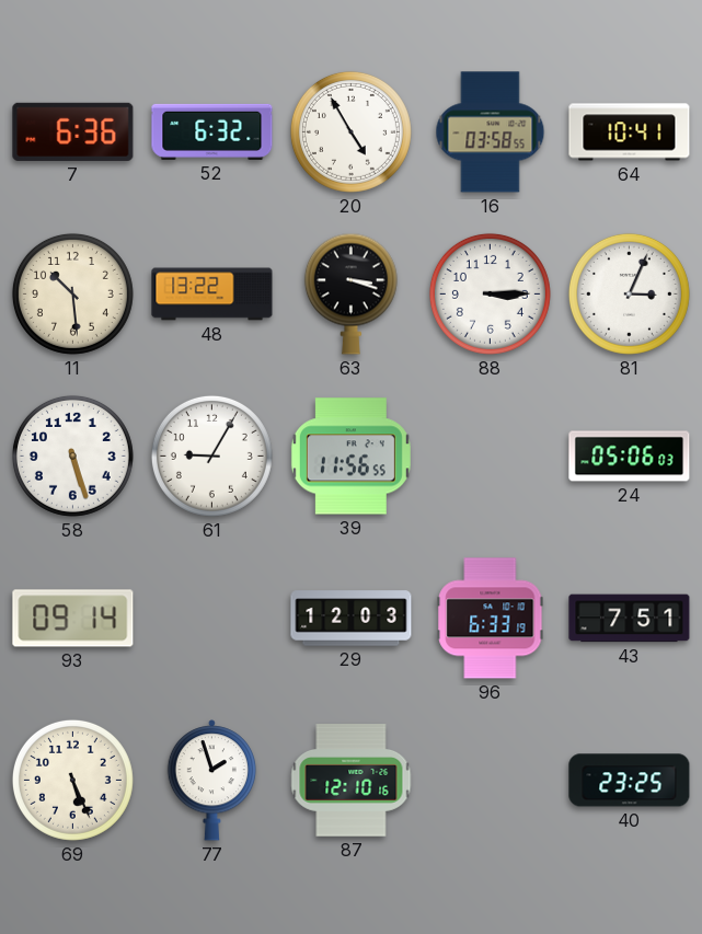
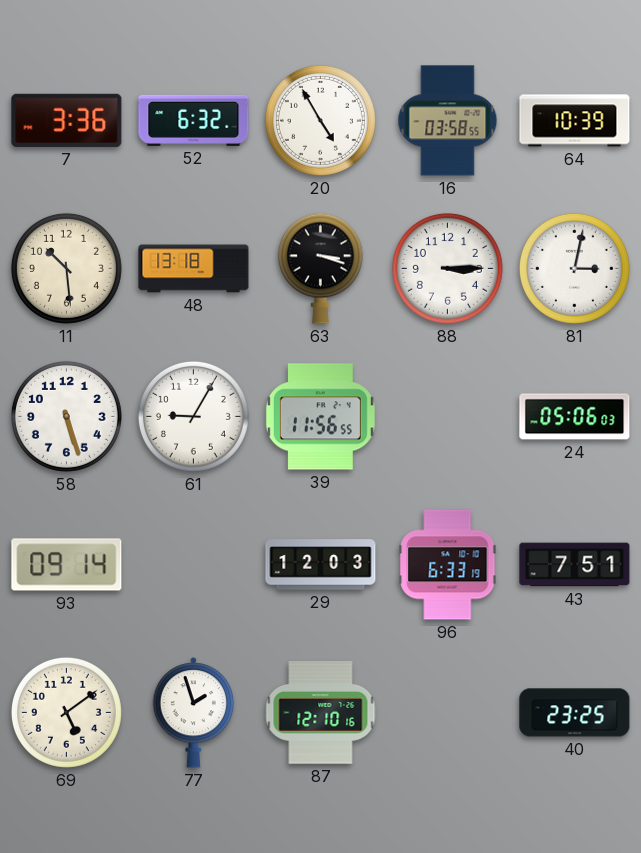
7: 6:36 -> 3:36 (67, 120)
64: 10:41 -> 10:39 (575, 121)
48: 13:22 -> 13:18 (194, 269)
81: 3:04 -> 3:02 (574, 268)
69: 5:26 -> 5:09 (66, 712)
